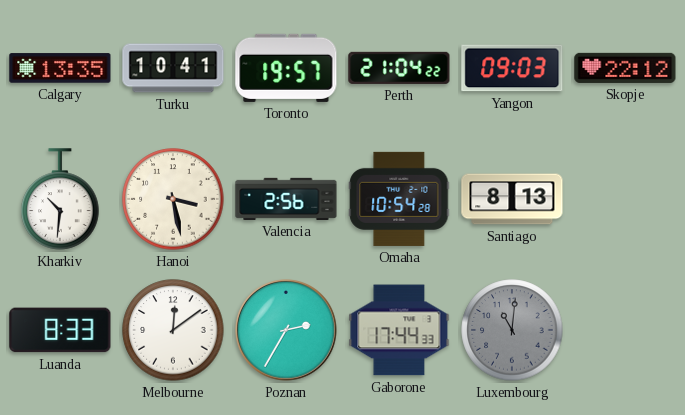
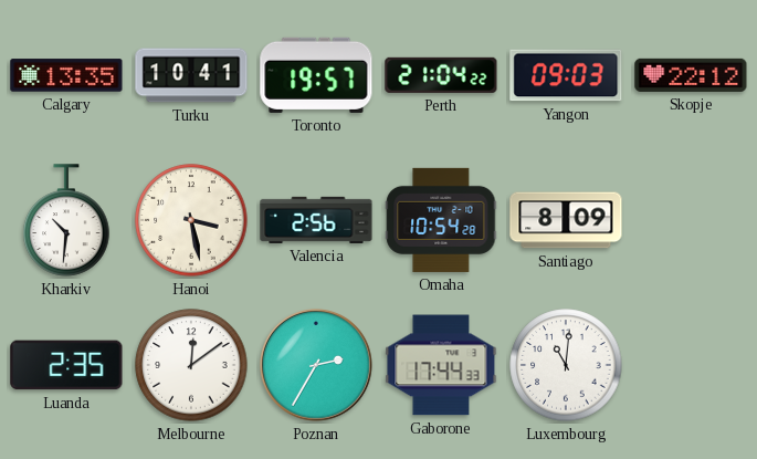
Santiago: 8:13 -> 8:09 (566, 220)
Luanda: 8:33 -> 2:35 (66, 365)
Luxembourg dial: grey -> white (566, 365)
